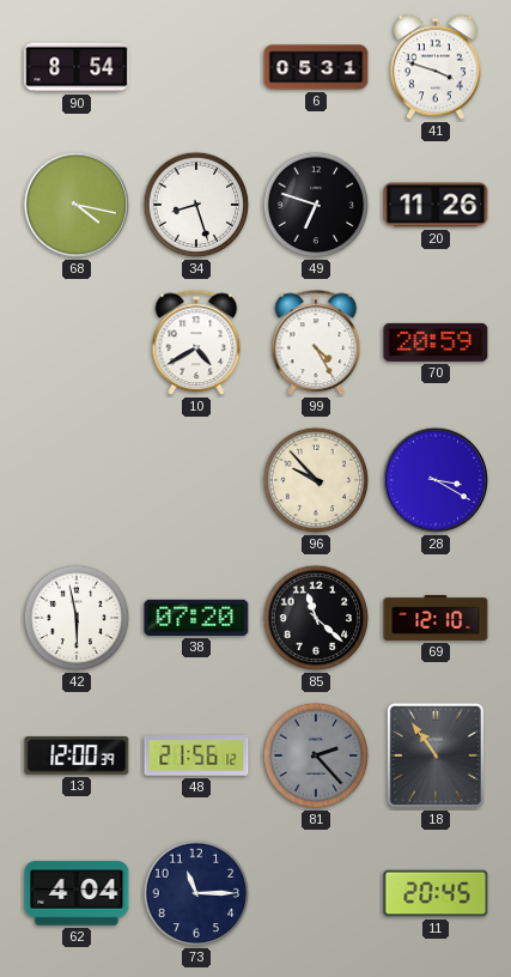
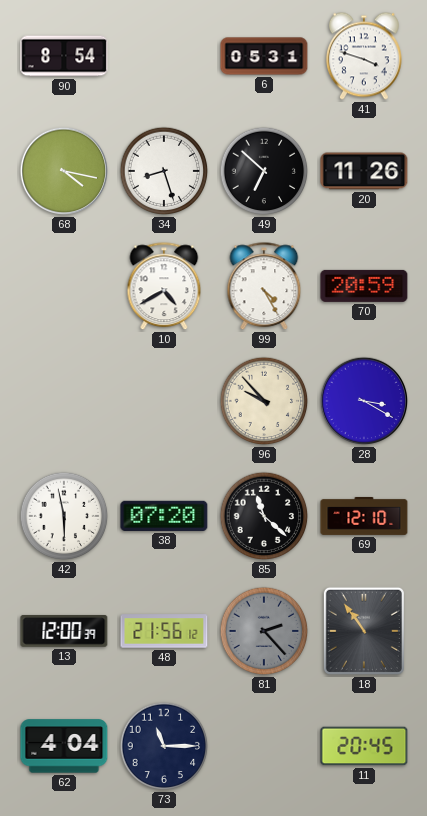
49: 6:48 -> 6:52 (264, 171)
